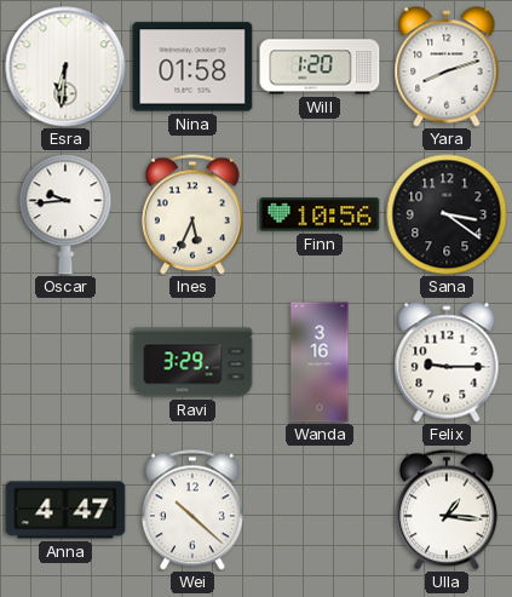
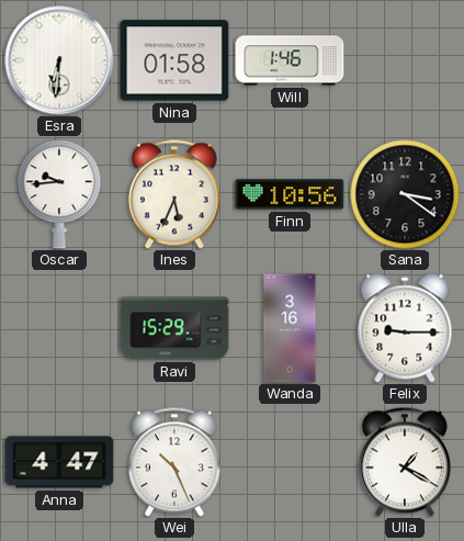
Will: 1:20 -> 1:46 (290, 60)
Yara: 8:12 -> none (447, 67)
Ravi: 3:29 -> 15:29 (174, 328)
Wei: 10:22 -> 10:26 (174, 462)
Ulla: 1:16 -> 1:20 (405, 462)
